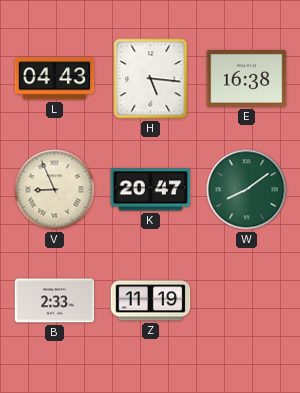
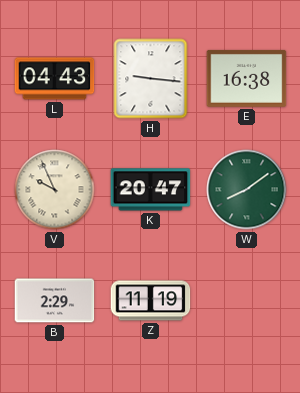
H: 5:16 -> 9:16 (151, 79)
V: 8:56 -> 9:56 (55, 190)
B: 2:33 -> 2:29 (55, 301)
